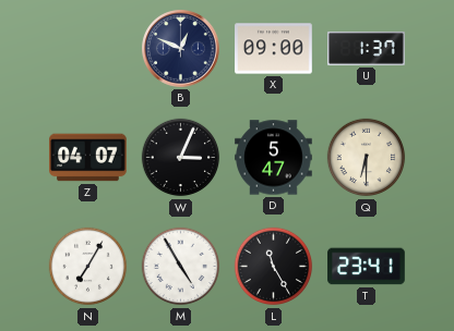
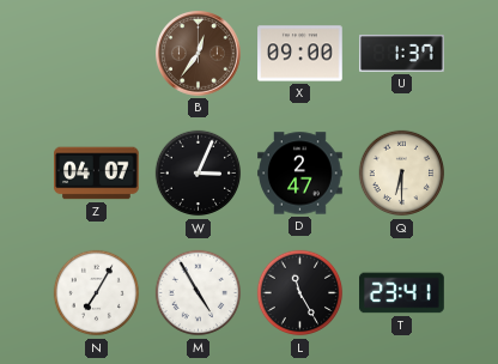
B: 12:49 -> 12:36 (199, 54)
B dial: navy -> brown (199, 54)
D: 5:47 -> 2:47 (300, 174)
